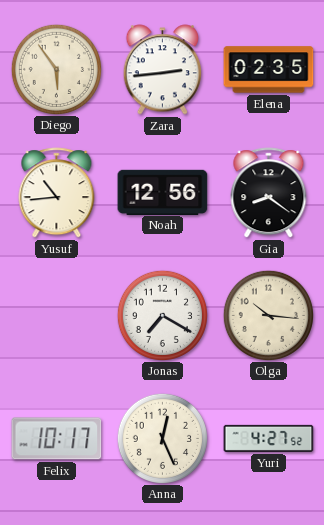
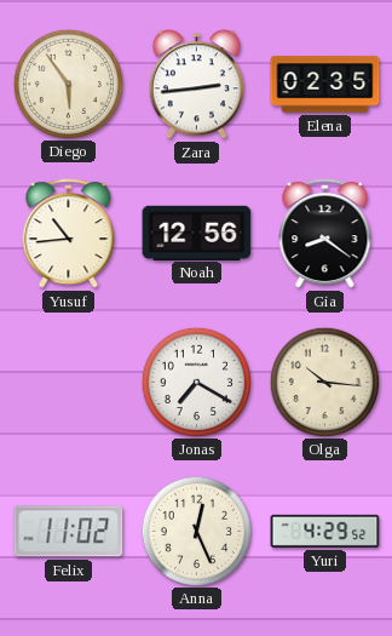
Felix: 10:17 -> 11:02 (69, 532)
Yuri: 4:27 -> 4:29 (325, 531)
